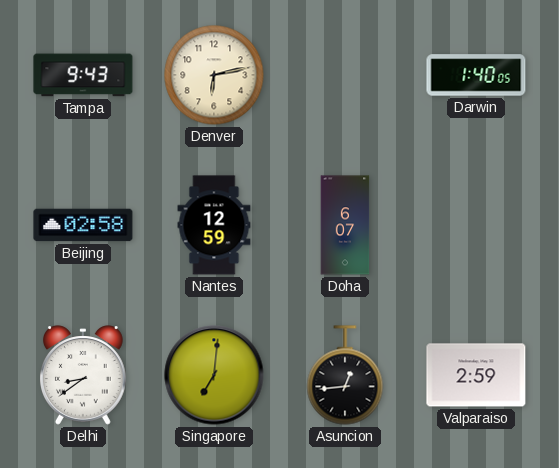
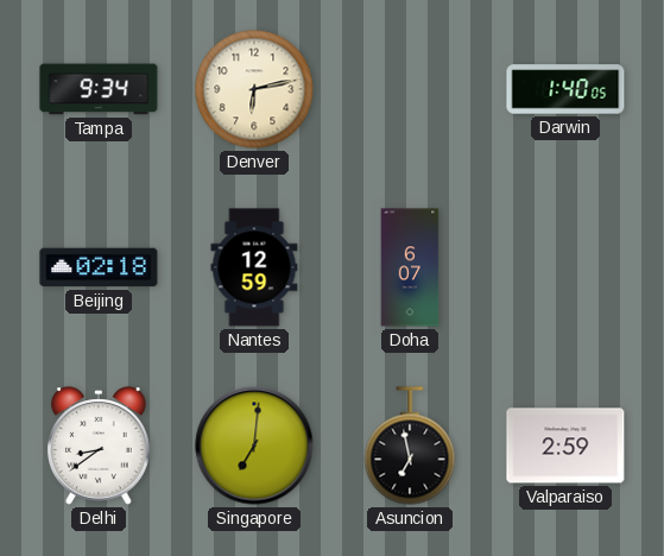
Tampa: 9:43 -> 9:34 (99, 89)
Beijing: 02:58 -> 02:18 (99, 267)
Asuncion: 12:44 -> 6:58 (410, 446)
